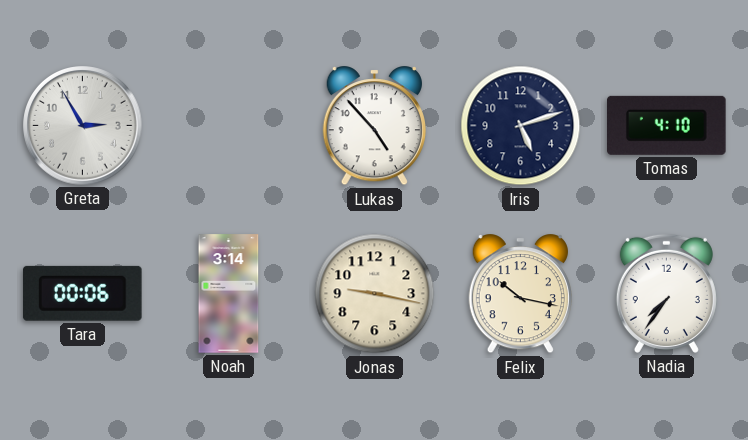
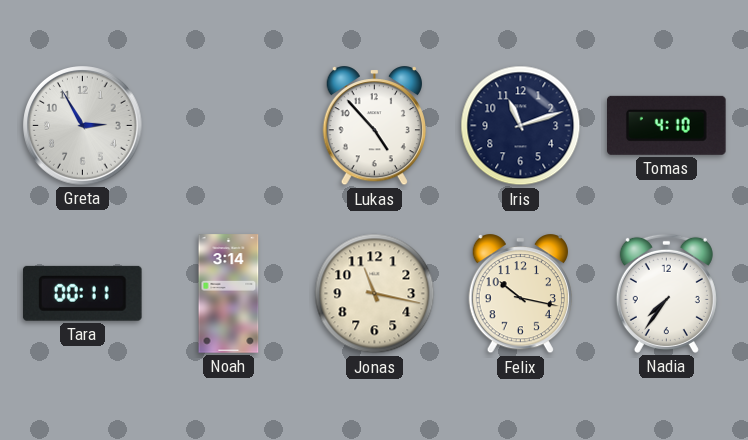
Iris: 5:12 -> 11:12 (521, 126)
Tara: 00:06 -> 00:11 (82, 293)
Jonas: 9:17 -> 11:17 (375, 294)
